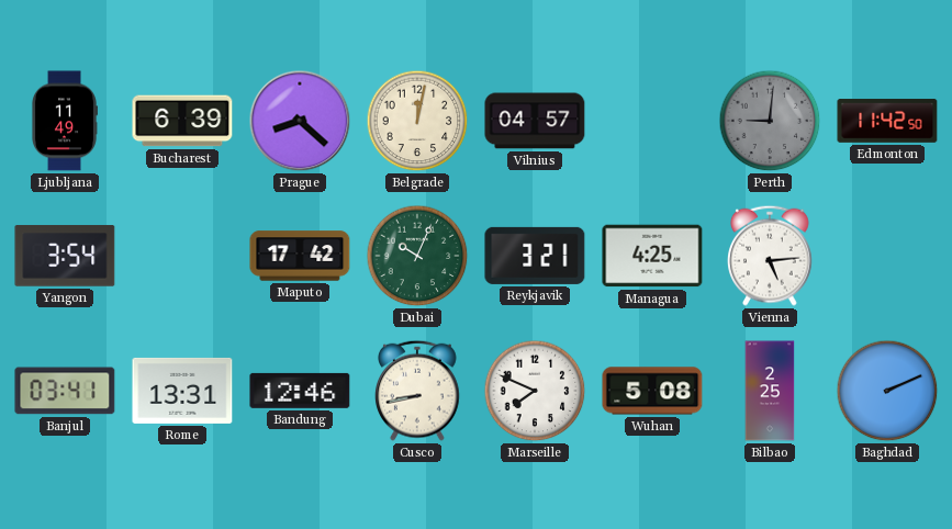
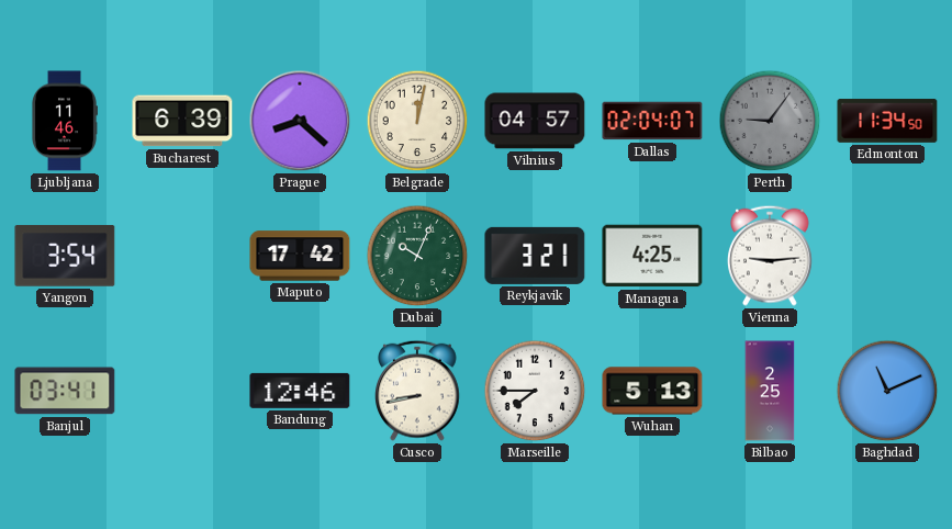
Ljubljana: 11:49 -> 11:46 (64, 121)
Dallas: none -> 02:04 (652, 121)
Perth: 9:01 -> 9:06 (770, 121)
Edmonton: 11:42 -> 11:34 (887, 121)
Vienna: 5:14 -> 9:14 (771, 256)
Rome: 13:31 -> none (182, 391)
Marseille: 7:49 -> 7:45 (535, 391)
Wuhan: 5:08 -> 5:13 (652, 391)
Baghdad: 2:11 -> 11:11 (887, 391)
